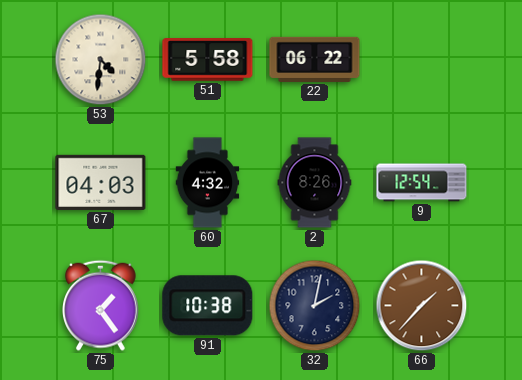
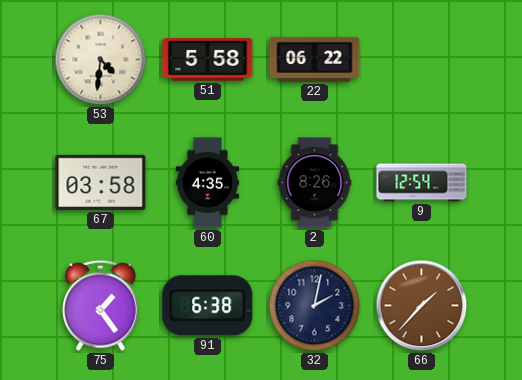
67: 04:03 -> 03:58 (101, 182)
60: 4:32 -> 4:35 (208, 183)
91: 10:38 -> 6:38 (208, 306)
